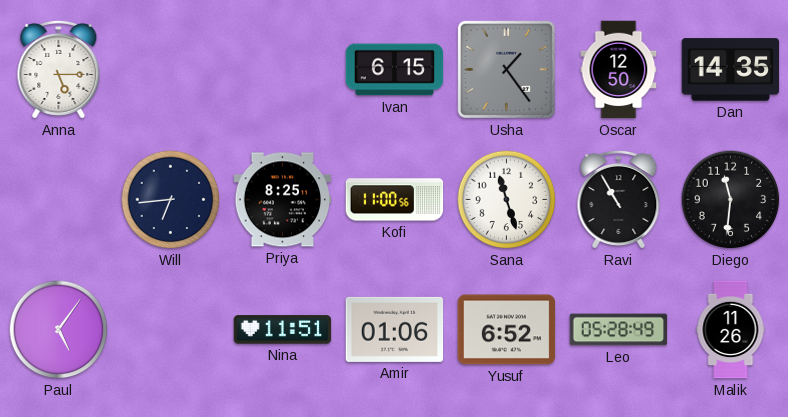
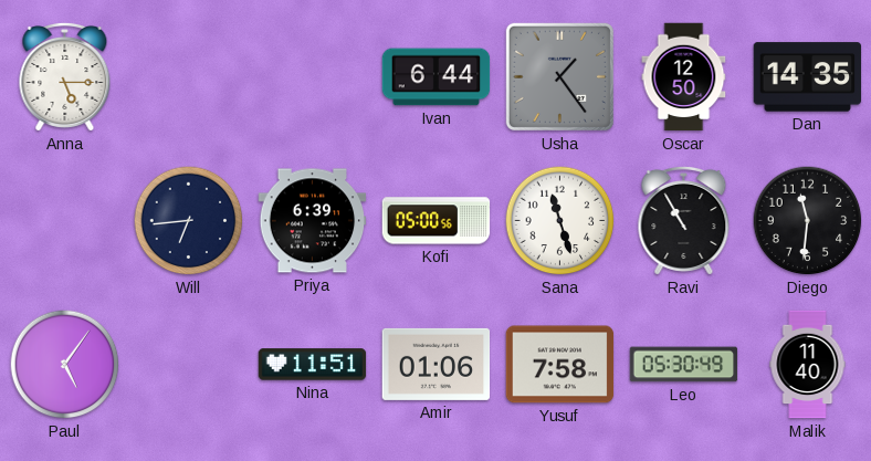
Ivan: 6:15 -> 6:44 (437, 77)
Priya: 8:25 -> 6:39 (313, 221)
Kofi: 11:00 -> 05:00 (437, 221)
Yusuf: 6:52 -> 7:58 (560, 365)
Leo: 05:28 -> 05:30 (684, 365)
Malik: 11:26 -> 11:40 (808, 365)
